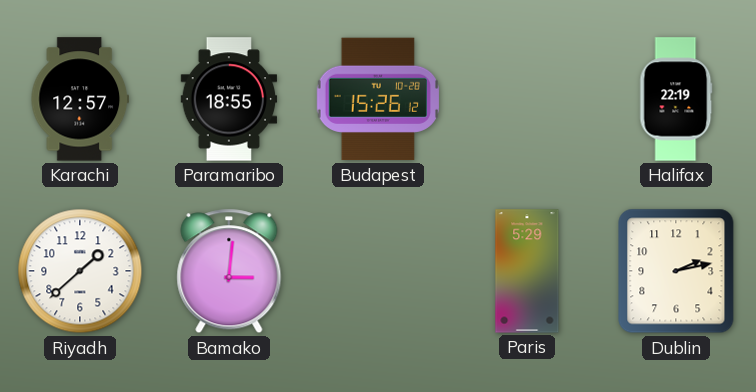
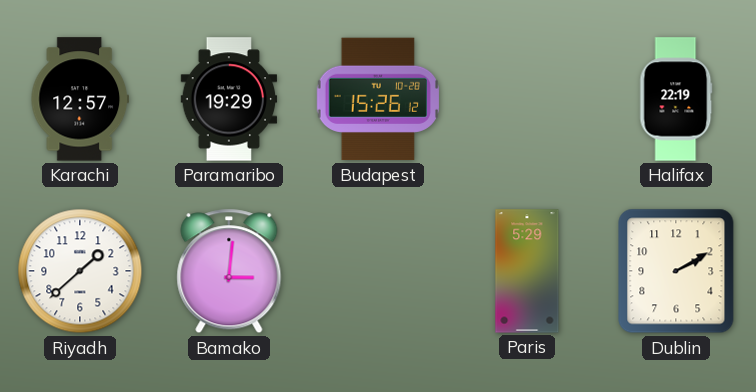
Paramaribo: 18:55 -> 19:29 (229, 99)
Dublin: 2:13 -> 2:10 (676, 271)
